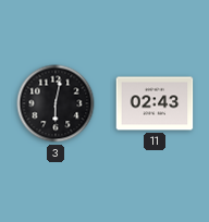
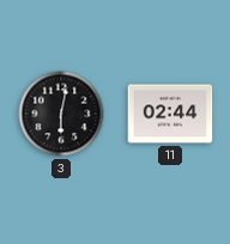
11: 02:43 -> 02:44 (170, 114)
